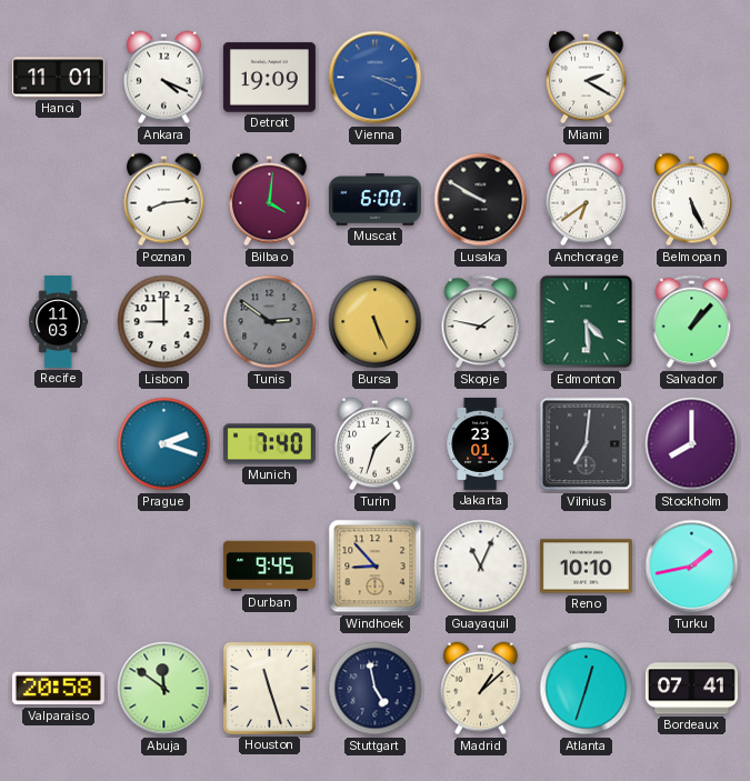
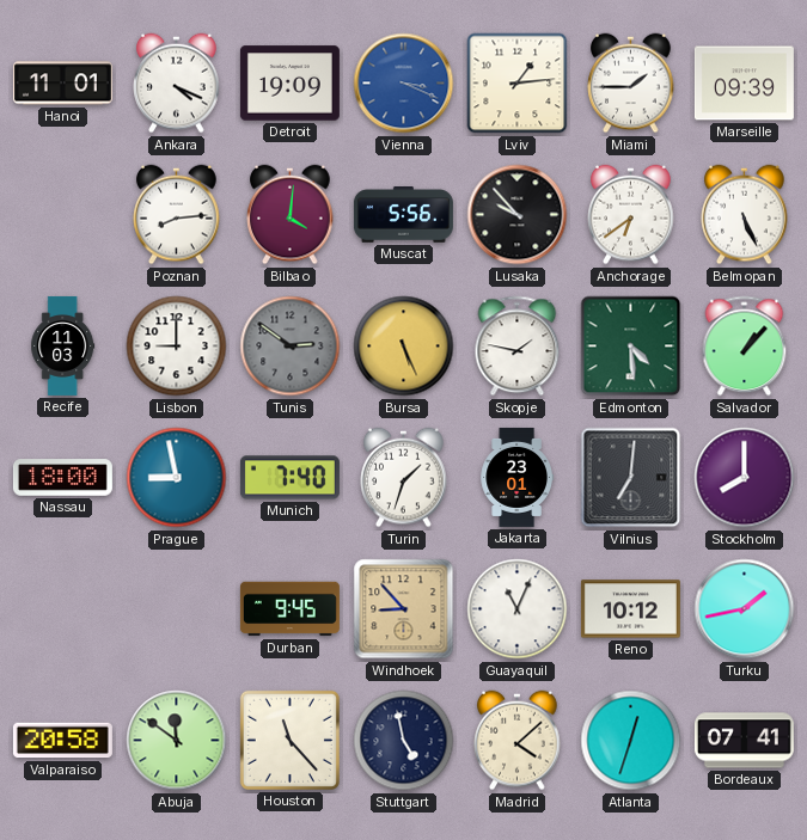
Lviv: none -> 1:14 (518, 84)
Miami: 2:20 -> 1:45 (631, 84)
Marseille: none -> 09:39 (744, 84)
Muscat: 6:00 -> 5:56 (403, 215)
Lusaka: 9:50 -> 9:53 (518, 215)
Nassau: none -> 18:00 (62, 478)
Prague: 2:18 -> 8:58 (177, 478)
Reno: 10:10 -> 10:12 (630, 609)
Houston: 11:27 -> 11:23 (289, 740)
Madrid: 1:08 -> 4:08 (518, 741)
